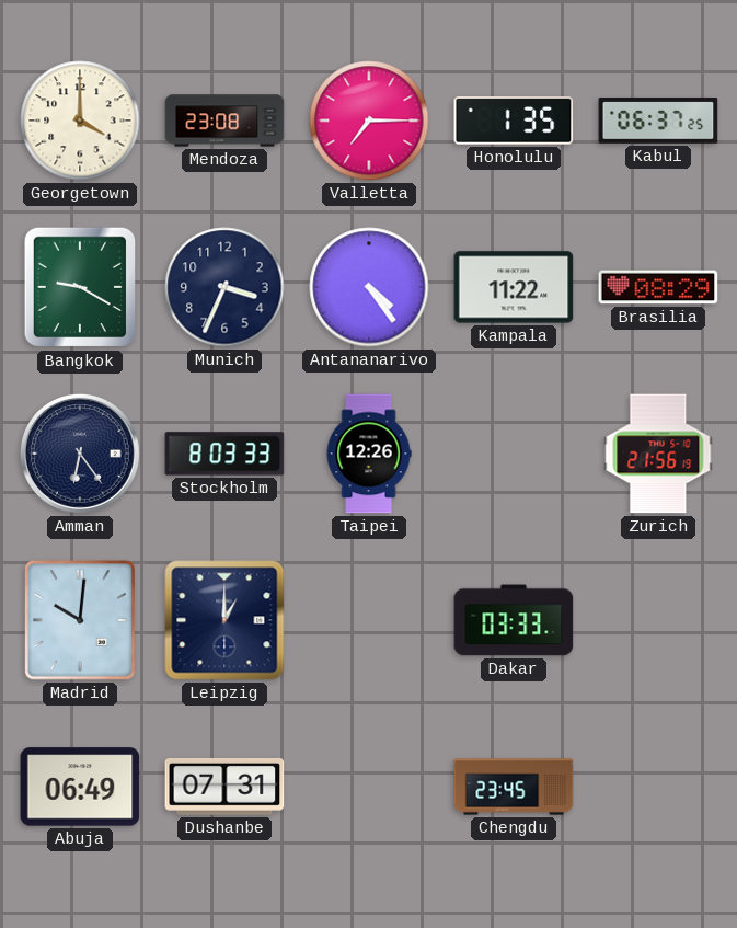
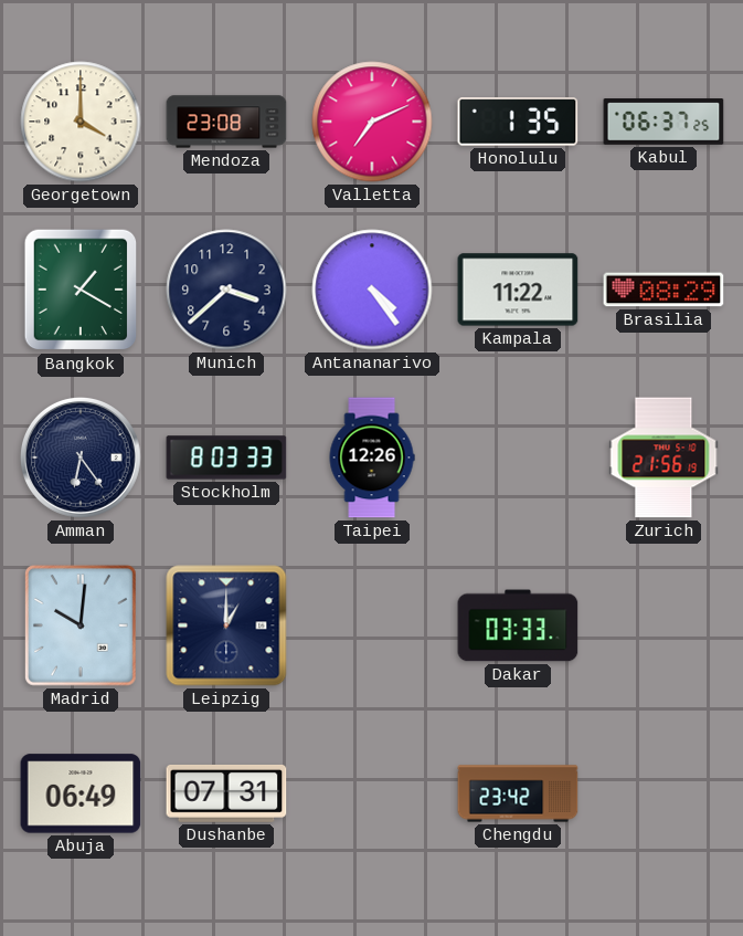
Valletta: 7:15 -> 7:11 (372, 122)
Bangkok: 9:20 -> 1:20 (81, 290)
Munich: 3:34 -> 3:38 (226, 290)
Chengdu: 23:45 -> 23:42 (518, 793)
